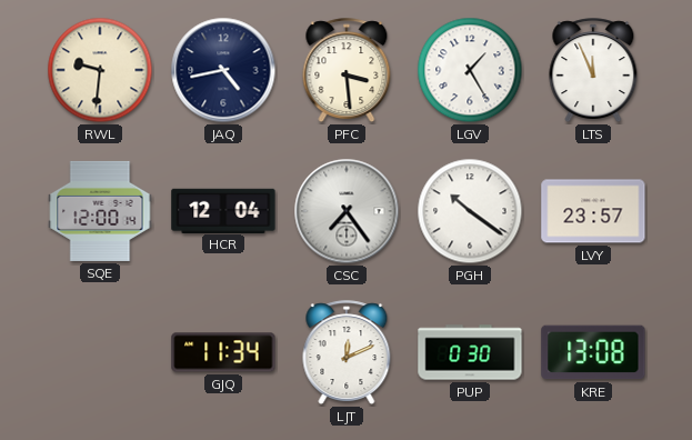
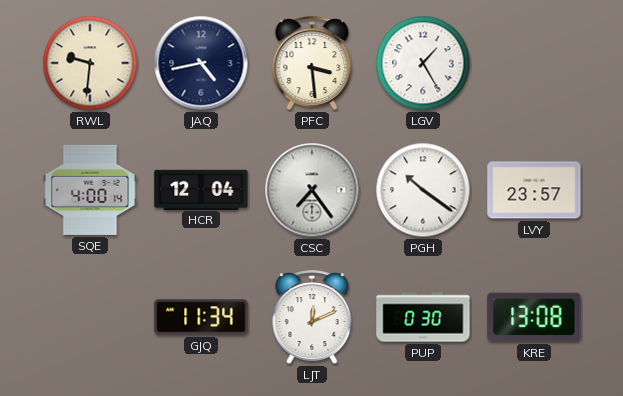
LTS: 11:56 -> none (593, 71)
SQE: 12:00 -> 4:00 (90, 190)
